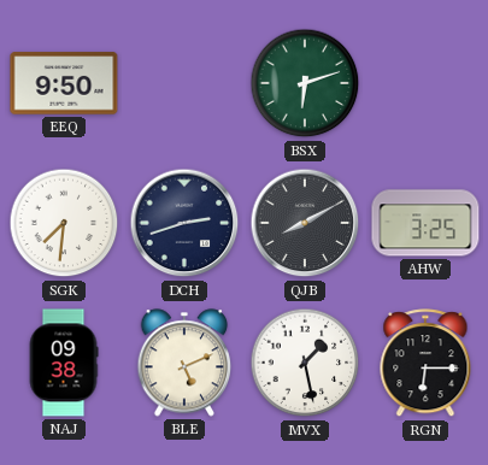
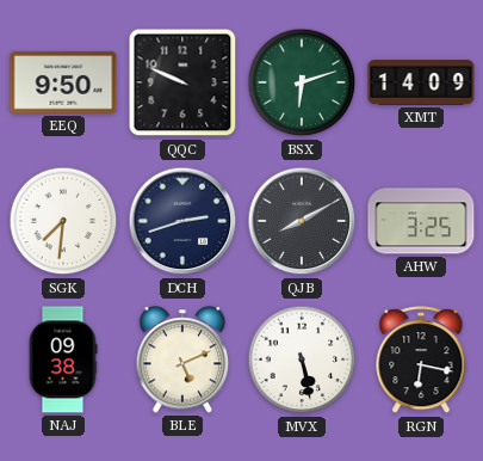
QQC: none -> 9:49 (182, 82)
XMT: none -> 14:09 (421, 84)
MVX: 1:28 -> 5:28 (302, 359)
RGN: 6:15 -> 6:17 (421, 361)
